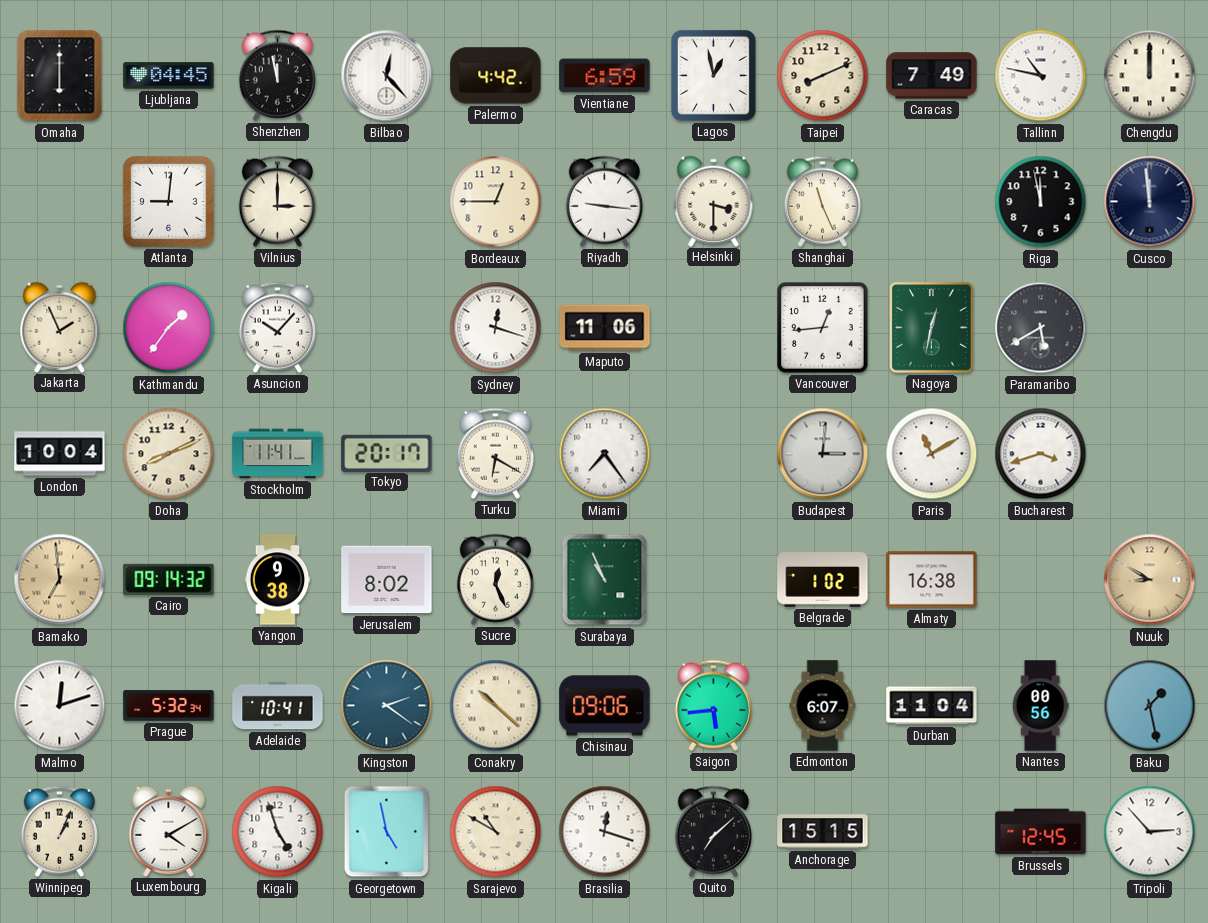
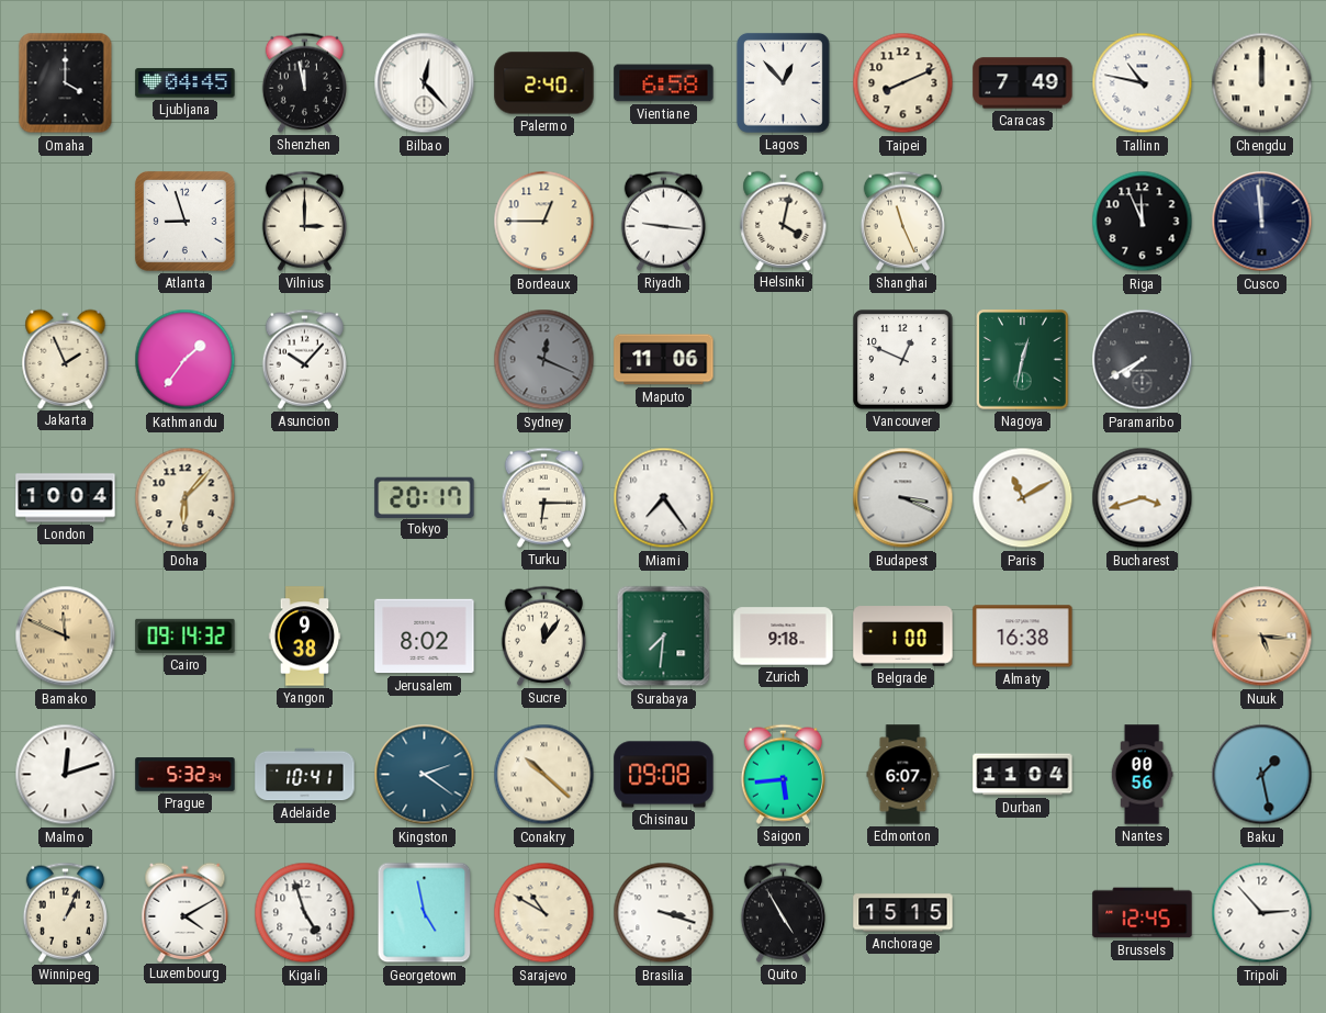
Omaha: 6:00 -> 4:00 (66, 83)
Palermo: 4:42 -> 2:40 (544, 83)
Vientiane: 6:59 -> 6:58 (664, 83)
Lagos: 12:58 -> 12:53 (783, 82)
Atlanta: 9:01 -> 8:57 (184, 221)
Helsinki: 3:30 -> 4:02 (784, 221)
Riga: 11:58 -> 11:56 (1143, 222)
Sydney: 12:18 -> 12:19 (544, 360)
Sydney dial: white -> grey (544, 360)
Vancouver: 12:44 -> 12:49 (903, 360)
Paramaribo: 5:40 -> 7:40 (1143, 360)
Doha: 8:11 -> 6:07 (186, 498)
Stockholm: 11:41 -> none (278, 454)
Turku: 6:20 -> 6:15 (543, 497)
Budapest: 3:01 -> 3:19 (903, 498)
Bamako: 6:59 -> 11:49 (66, 637)
Sucre: 12:26 -> 12:06 (543, 635)
Surabaya: 10:56 -> 7:31 (664, 637)
Zurich: none -> 9:18 (784, 637)
Belgrade: 1:02 -> 1:00 (903, 637)
Nuuk: 8:50 -> 5:16 (1262, 637)
Chisinau: 09:06 -> 09:08 (664, 775)
Brasilia: 12:18 -> 3:18 (664, 913)
Quito: 7:08 -> 4:55 (783, 912)
